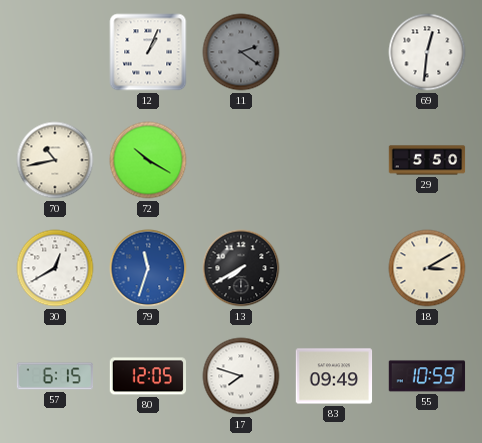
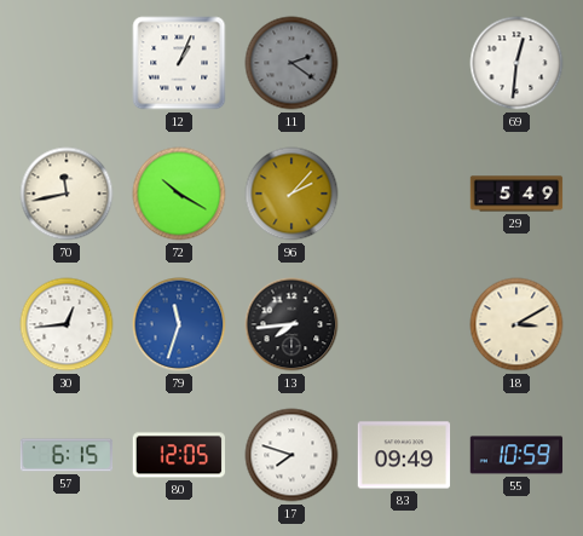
70: 10:43 -> 11:43 (67, 194)
96: none -> 2:07 (291, 194)
29: 5:50 -> 5:49 (516, 194)
30: 12:40 -> 12:44 (67, 324)
13: 7:40 -> 7:44 (291, 324)
